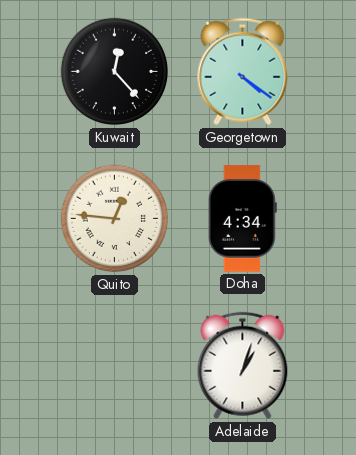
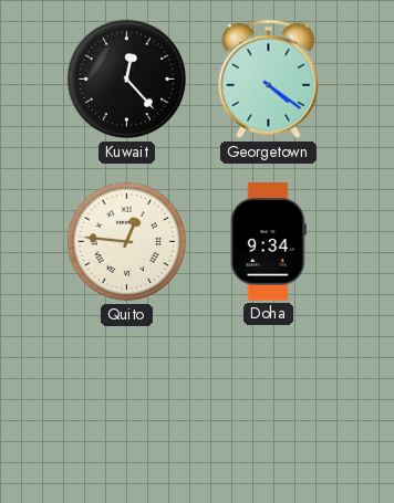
Doha: 4:34 -> 9:34 (268, 242)
Adelaide: 1:03 -> none (243, 366)
